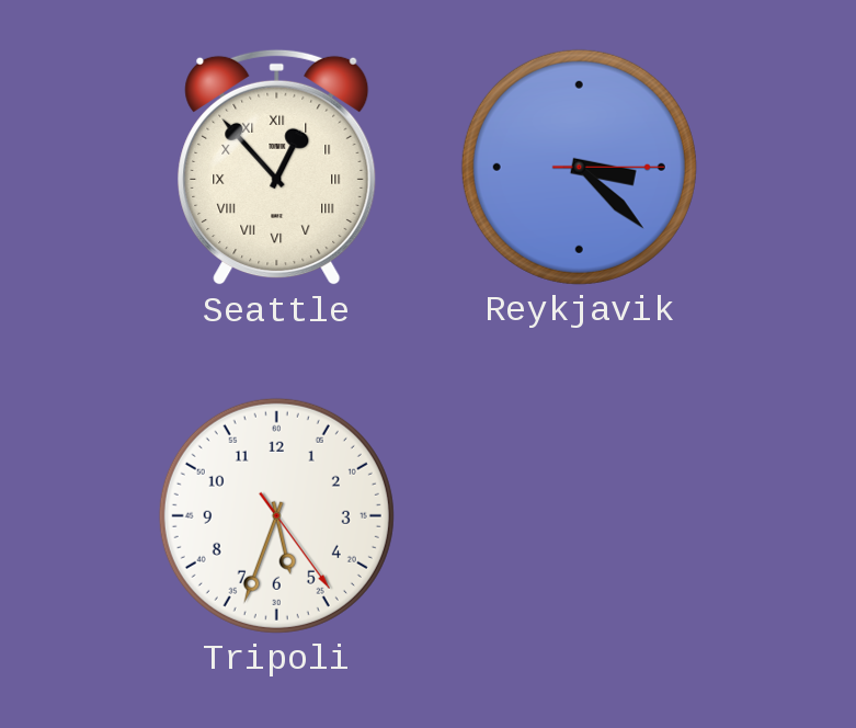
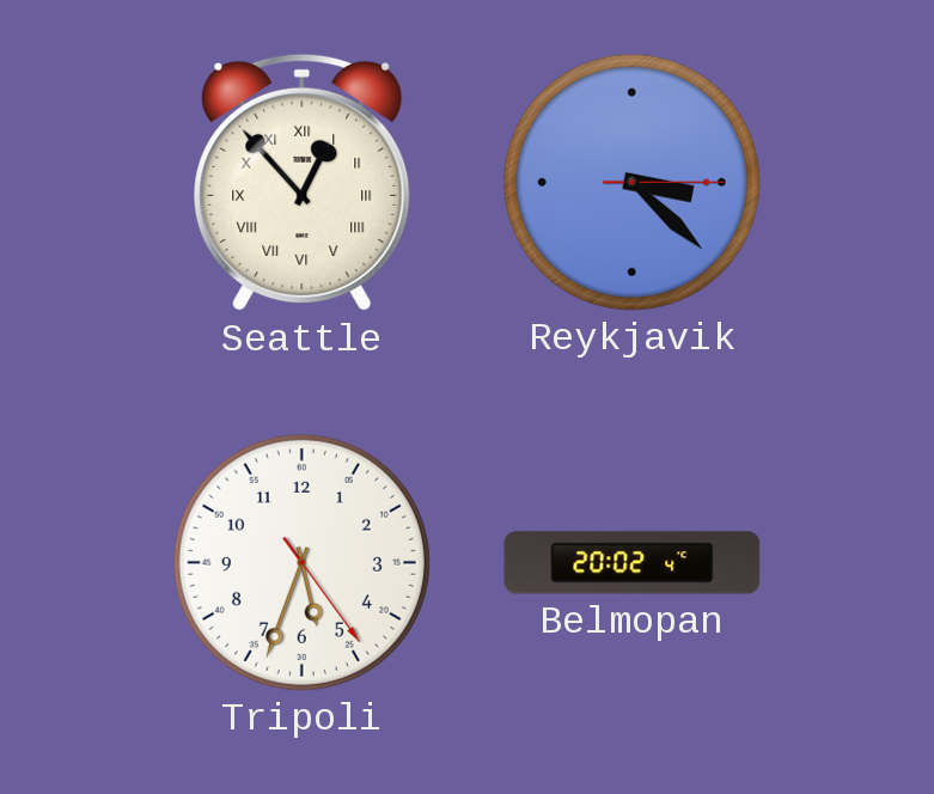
Belmopan: none -> 20:02 (633, 563)
